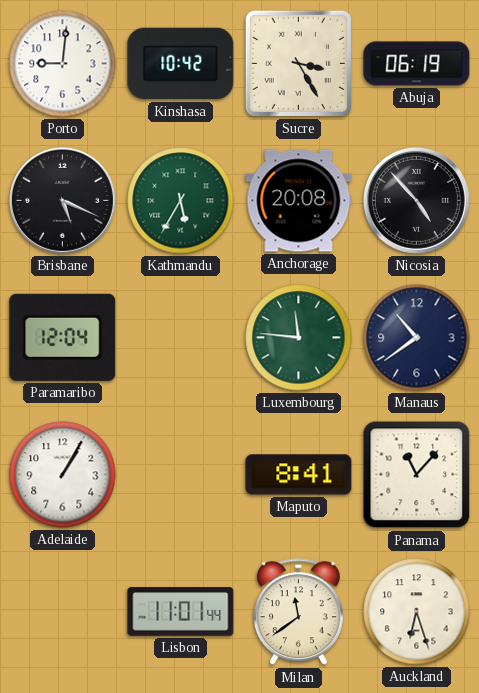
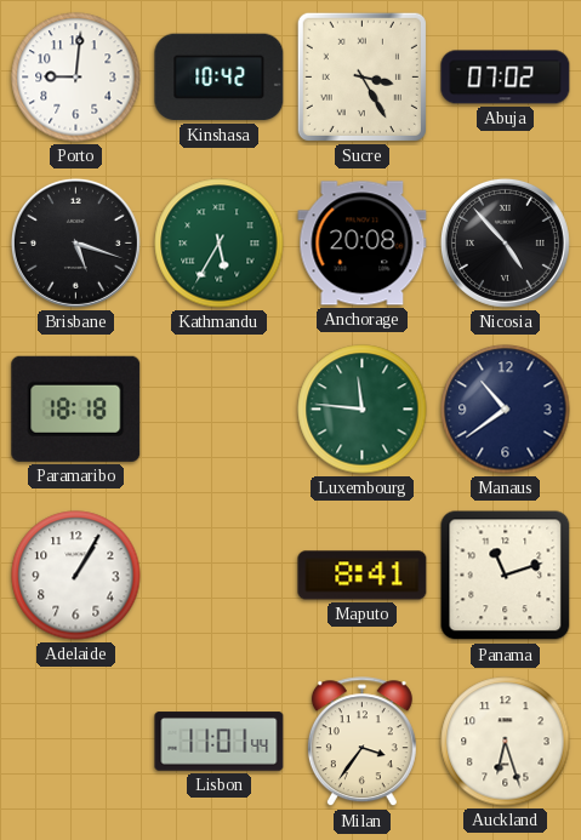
Abuja: 06:19 -> 07:02 (506, 78)
Brisbane: 5:19 -> 5:18 (75, 242)
Paramaribo: 12:04 -> 18:18 (76, 408)
Panama: 11:07 -> 11:12 (506, 576)
Milan: 11:39 -> 3:36 (361, 742)
